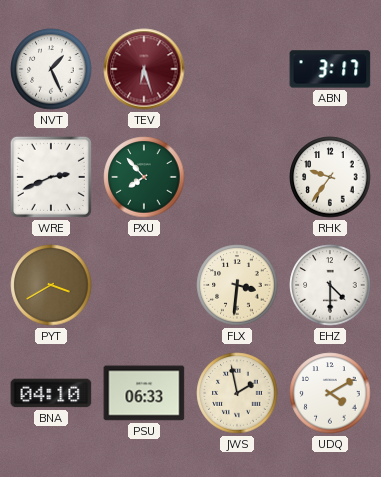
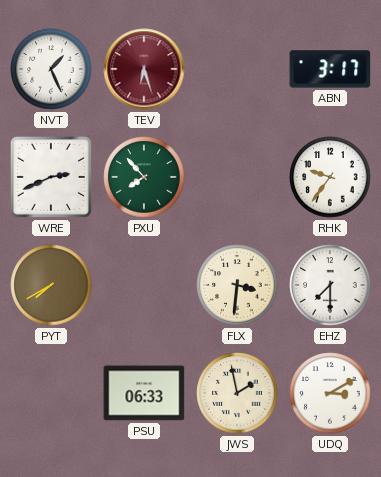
PYT: 3:40 -> 7:40 (51, 285)
EHZ: 4:30 -> 7:30 (330, 285)
BNA: 04:10 -> none (51, 393)
UDQ: 4:10 -> 3:10 (330, 393)
